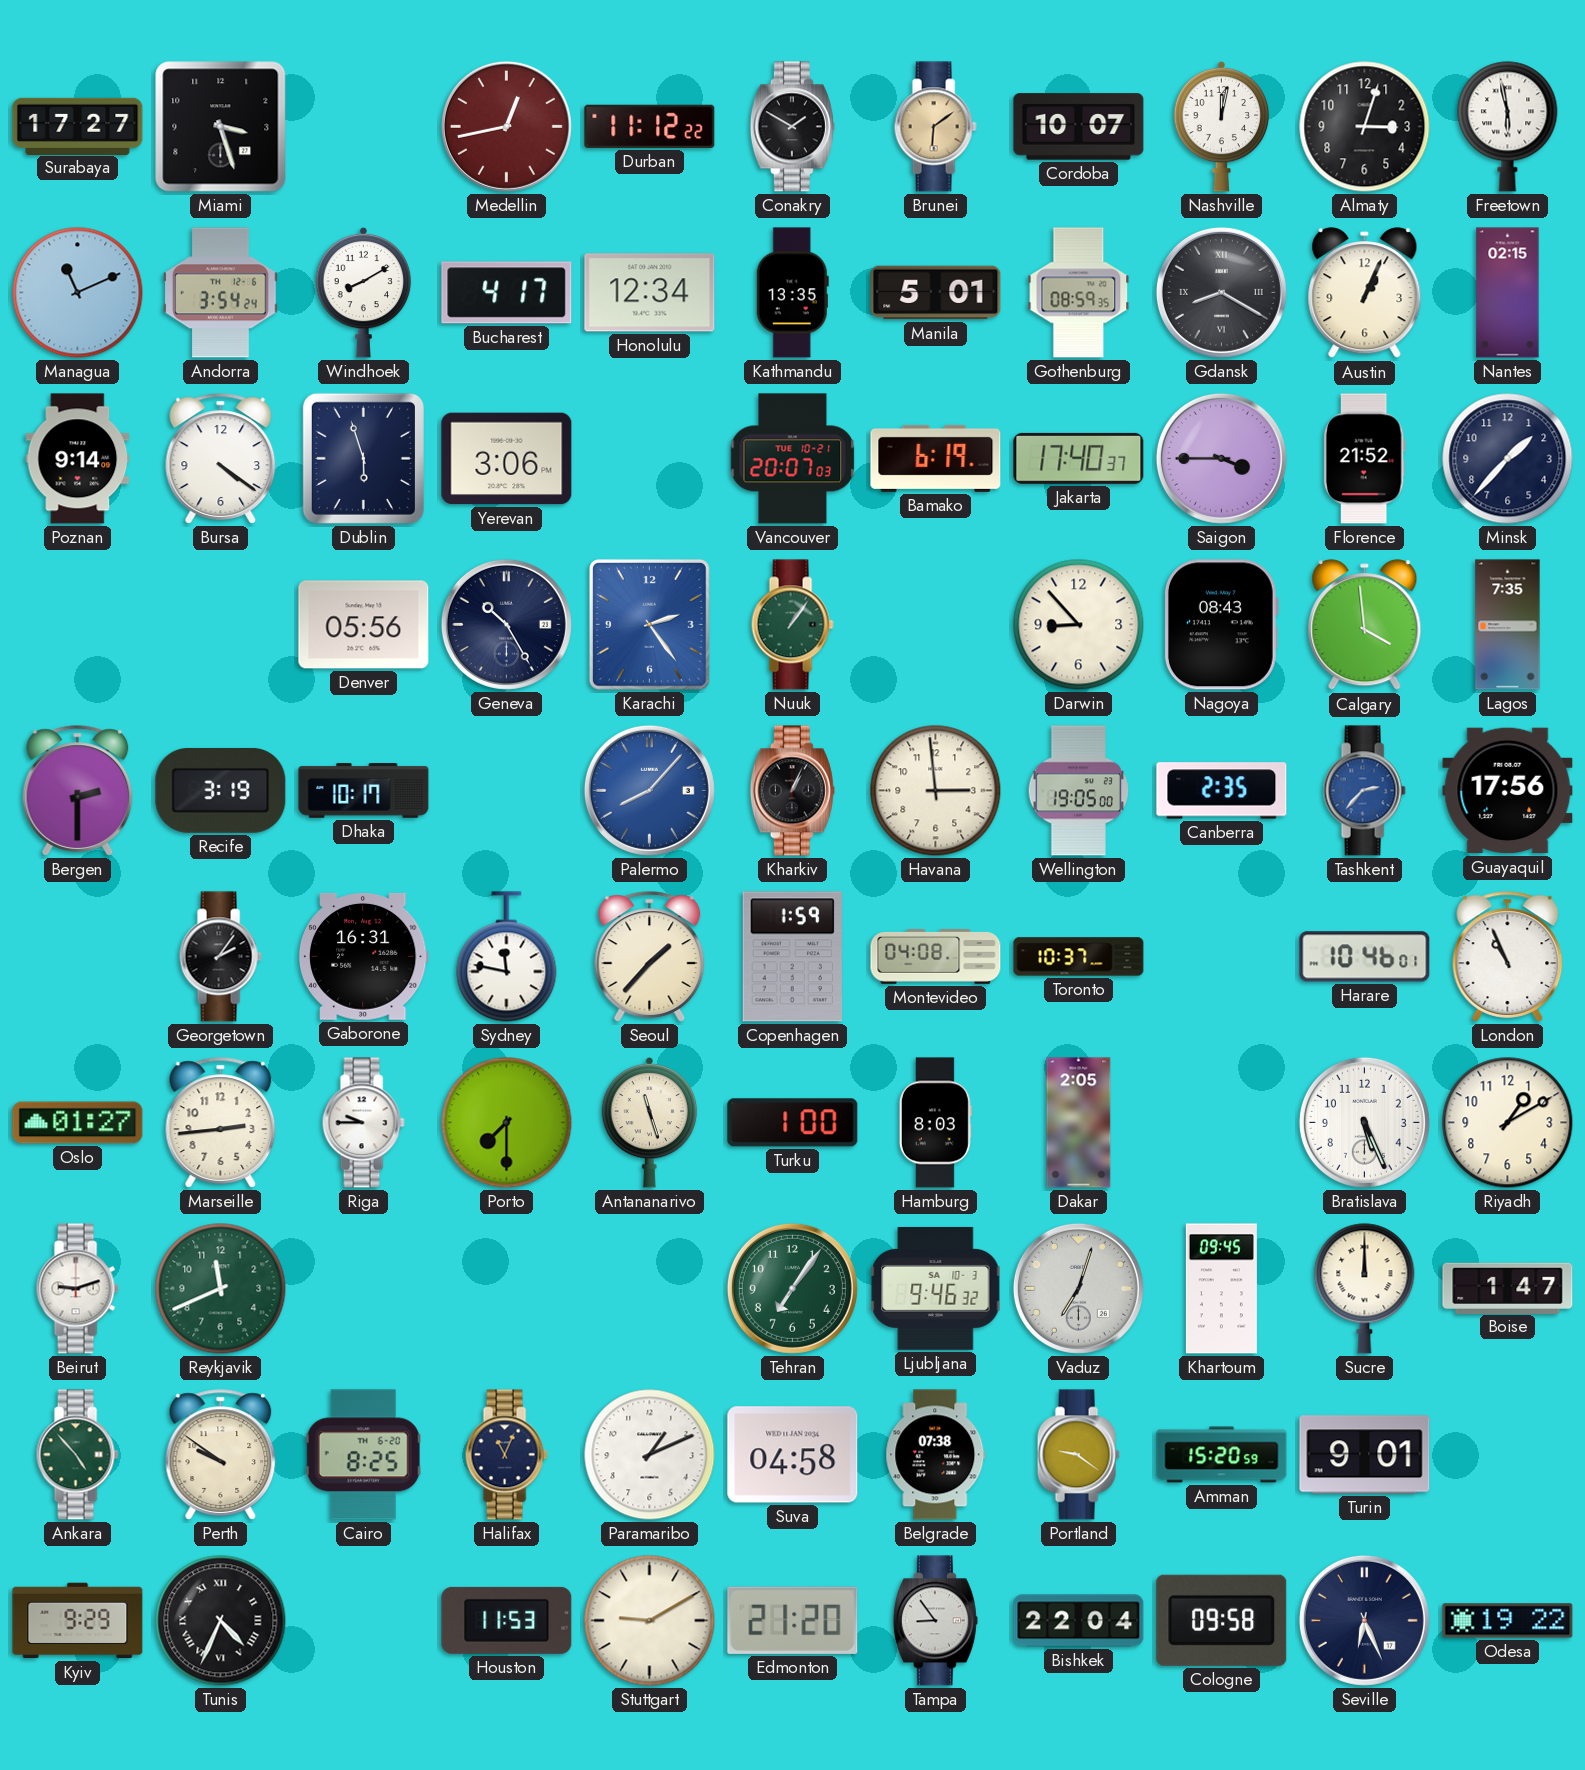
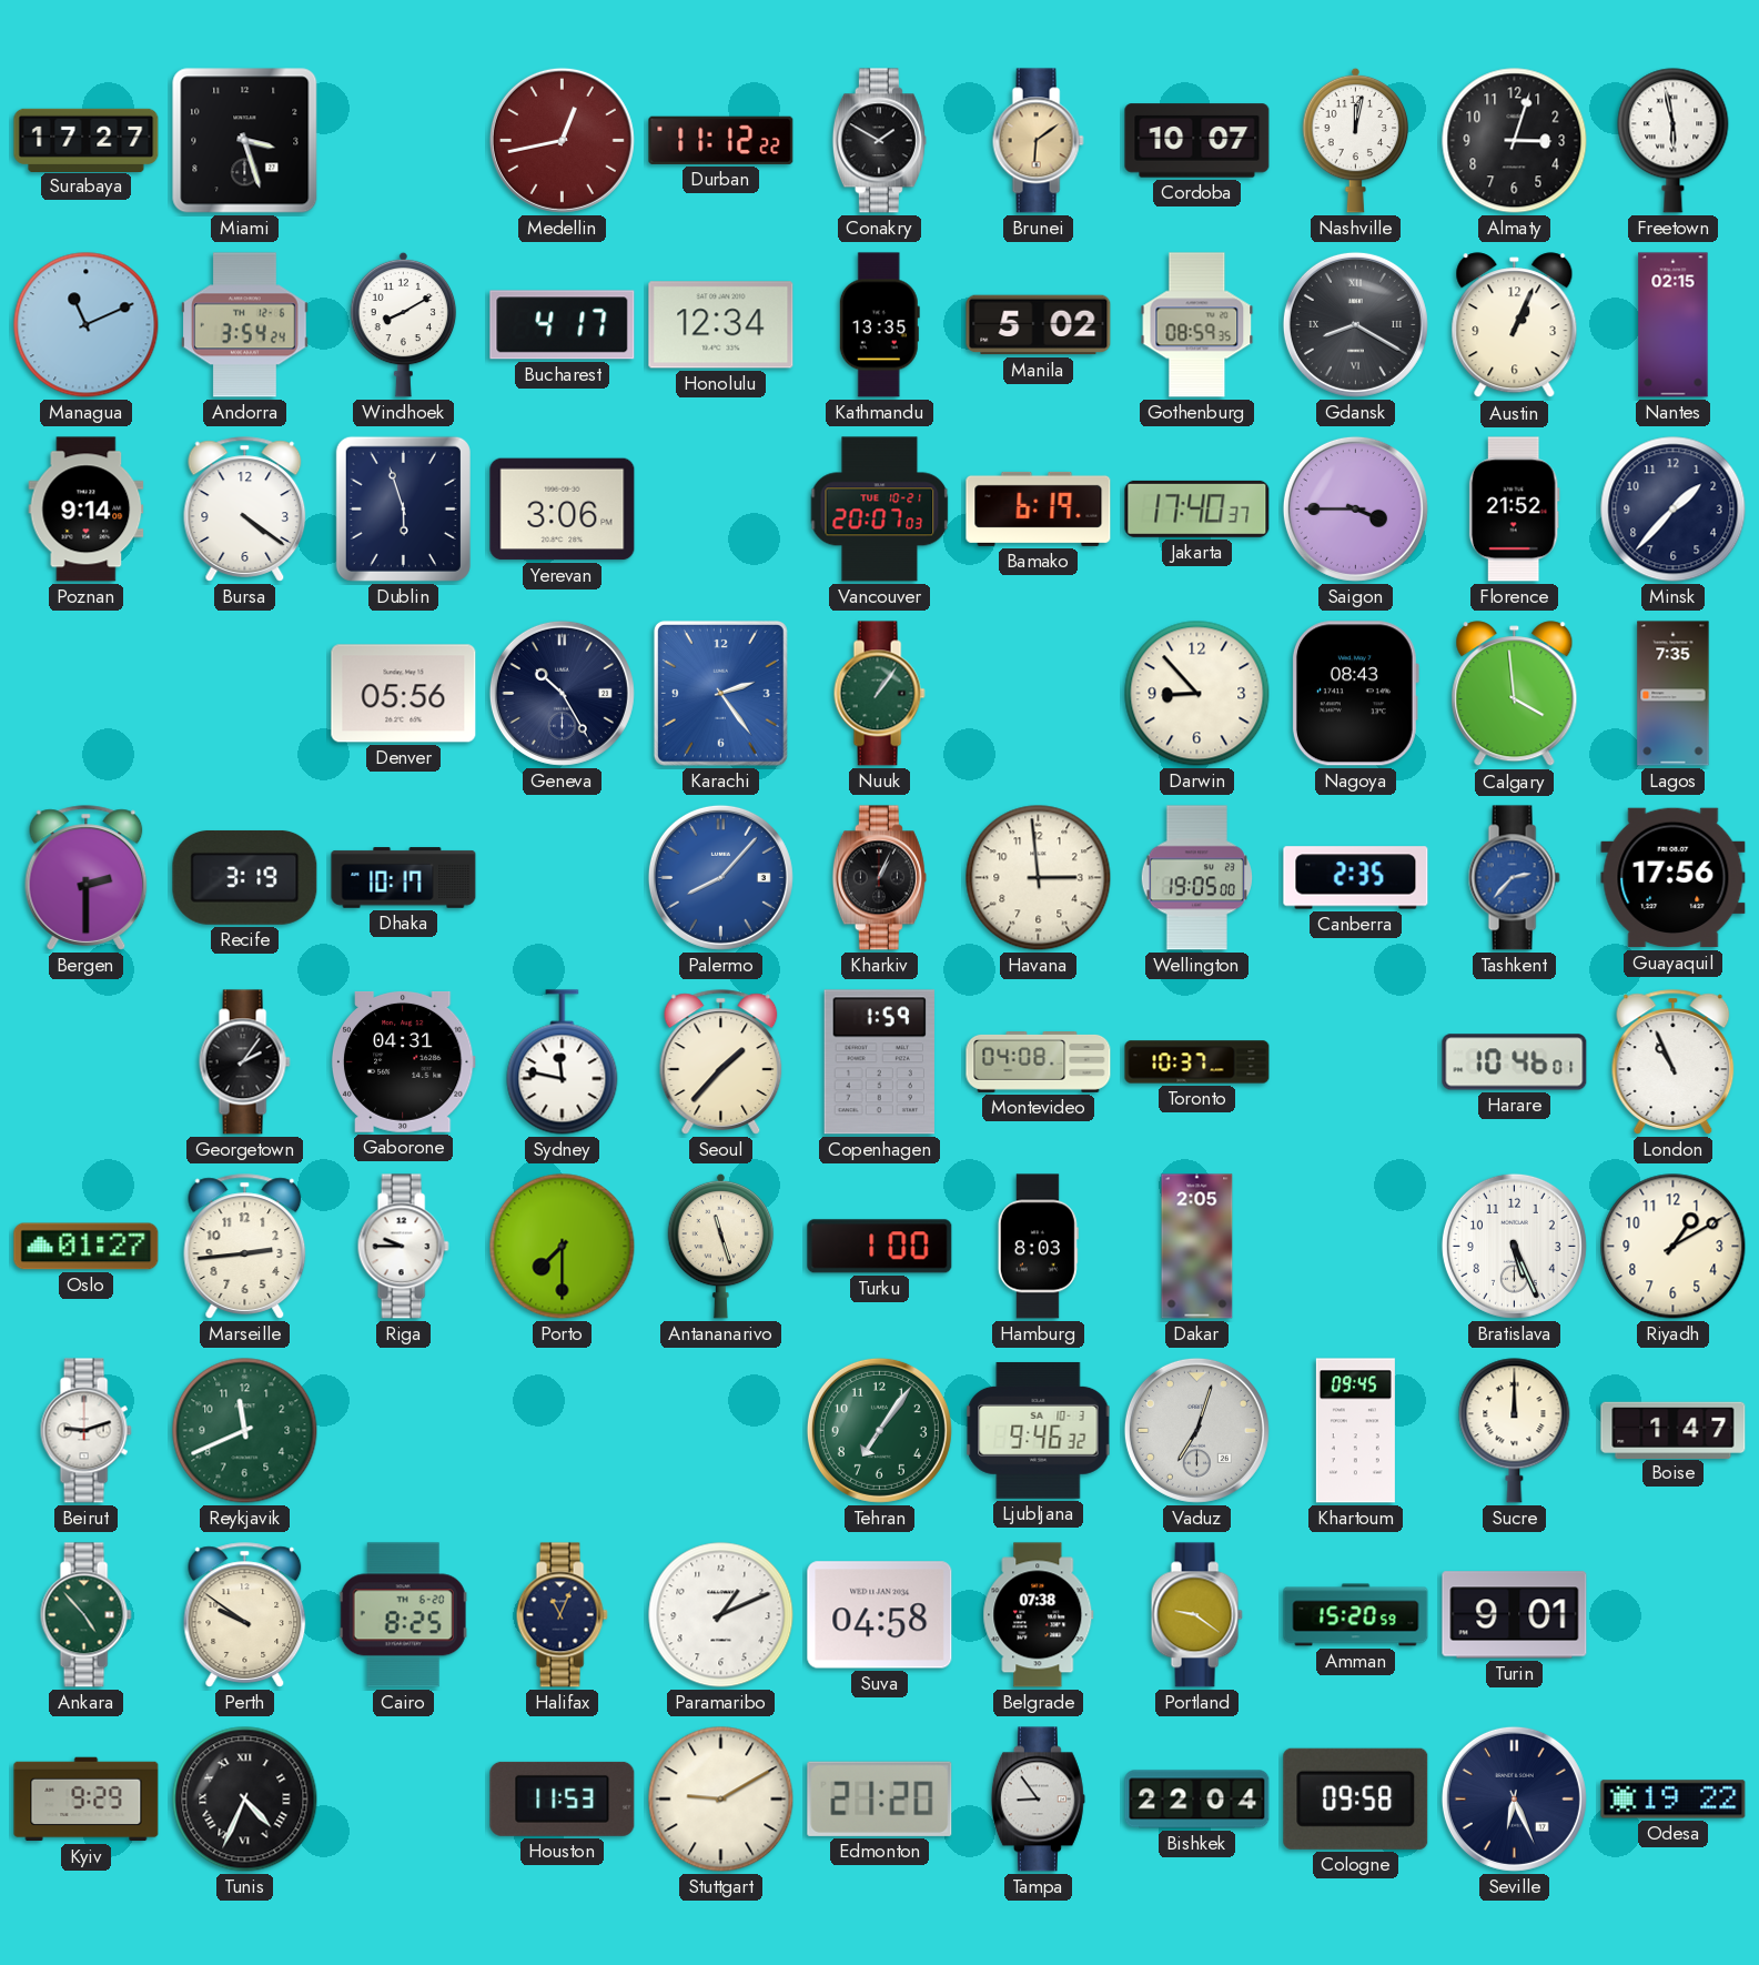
Manila: 5:01 -> 5:02 (1039, 325)
Gaborone: 16:31 -> 04:31 (403, 1061)
